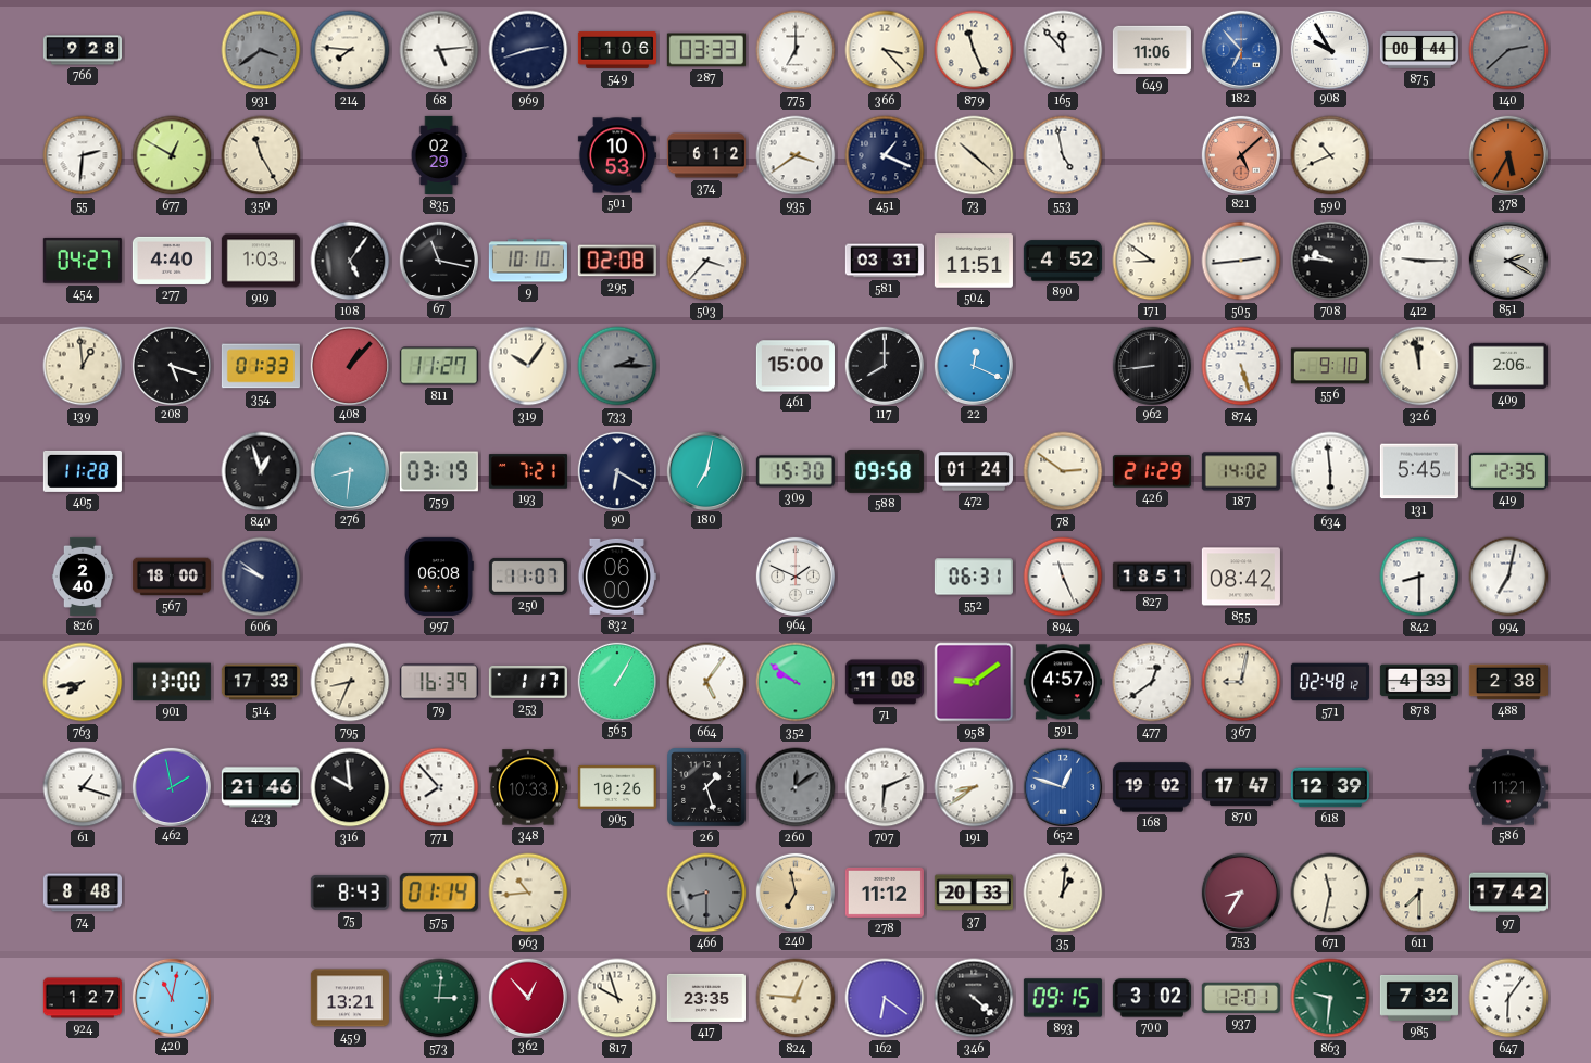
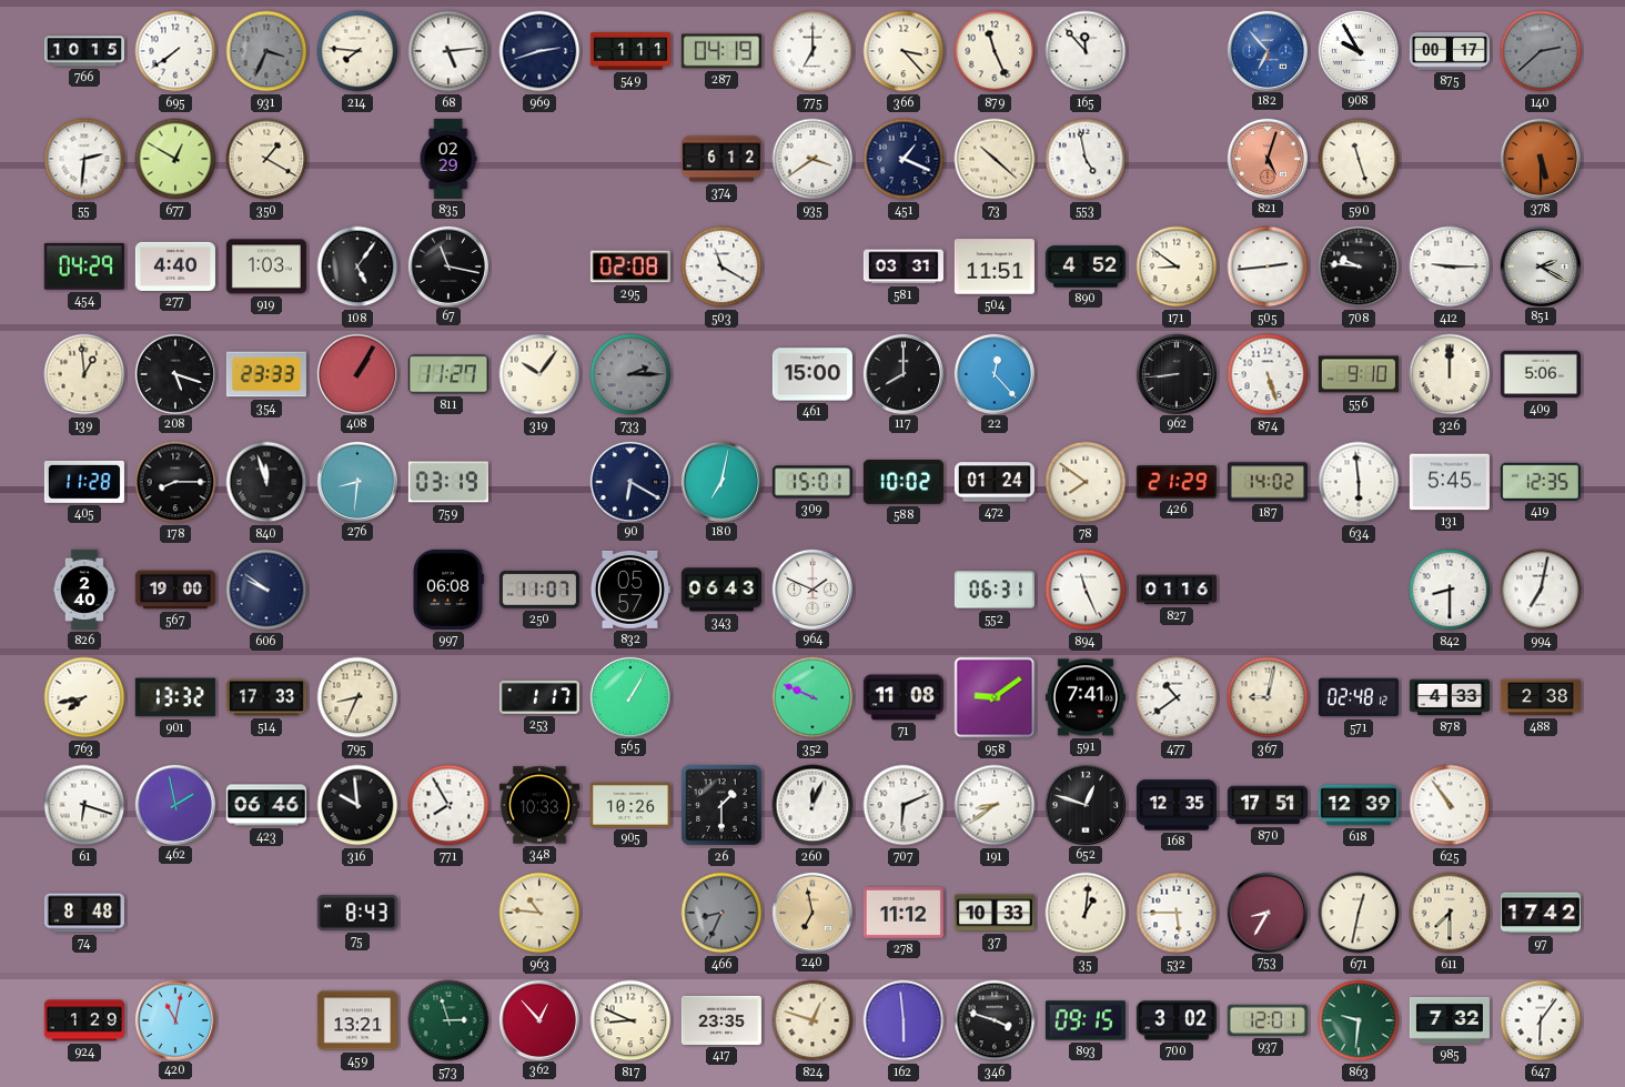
766: 9:28 -> 10:15 (84, 51)
695: none -> 7:39 (175, 51)
931: 3:39 -> 3:34 (266, 51)
549: 1:06 -> 1:11 (630, 51)
287: 03:33 -> 04:19 (721, 51)
649: 11:06 -> none (1152, 50)
875: 00:44 -> 00:17 (1450, 51)
350: 11:25 -> 1:20 (266, 159)
501: 10:53 -> none (617, 155)
821: 5:08 -> 5:03 (1266, 158)
590: 10:41 -> 11:27 (1359, 159)
378: 5:35 -> 5:30 (1540, 158)
454: 04:27 -> 04:29 (84, 266)
9: 10:10 -> none (528, 261)
503: 3:37 -> 11:20 (721, 266)
354: 01:33 -> 23:33 (266, 374)
408: 1:07 -> 1:05 (356, 373)
22: 12:19 -> 12:23 (993, 373)
326: 11:58 -> 12:00 (1450, 374)
409: 2:06 -> 5:06 (1541, 374)
178: none -> 8:15 (175, 482)
840: 12:57 -> 11:57 (266, 482)
193: 7:21 -> none (528, 471)
309: 15:30 -> 15:01 (812, 482)
588: 09:58 -> 10:02 (904, 482)
78: 2:51 -> 7:51 (1086, 482)
567: 18:00 -> 19:00 (175, 590)
832: 06:00 -> 05:57 (629, 590)
343: none -> 06:43 (721, 590)
827: 18:51 -> 01:16 (1177, 590)
855: 08:42 -> none (1241, 577)
901: 13:00 -> 13:32 (175, 697)
79: 16:39 -> none (439, 682)
664: 5:06 -> none (706, 682)
352: 9:51 -> 9:49 (812, 697)
591: 4:57 -> 7:41 (1086, 697)
477: 12:39 -> 10:39 (1177, 697)
61: 1:18 -> 6:18 (84, 805)
423: 21:46 -> 06:46 (266, 805)
771: 7:53 -> 7:55 (448, 805)
26: 1:27 -> 1:30 (721, 805)
260: 12:09 -> 12:04 (812, 805)
260 dial: grey -> white (812, 805)
652 dial: blue -> black (1084, 804)
168: 19:02 -> 12:35 (1177, 805)
870: 17:47 -> 17:51 (1268, 805)
625: none -> 10:54 (1450, 805)
586: 11:21 -> none (1508, 787)
575: 01:14 -> none (439, 893)
963: 10:44 -> 10:46 (539, 913)
466: 8:30 -> 8:34 (721, 913)
37: 20:33 -> 10:33 (995, 913)
532: none -> 5:45 (1177, 913)
671: 11:32 -> 12:32 (1359, 913)
924: 1:27 -> 1:29 (84, 1020)
573: 3:01 -> 2:57 (448, 1020)
817: 9:57 -> 8:49 (630, 1020)
824: 12:46 -> 12:48 (812, 1020)
162: 6:21 -> 5:59 (904, 1020)
346: 4:22 -> 3:48 (995, 1020)
